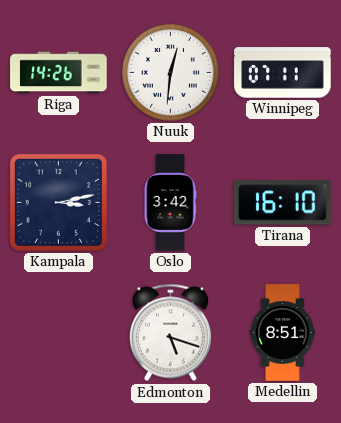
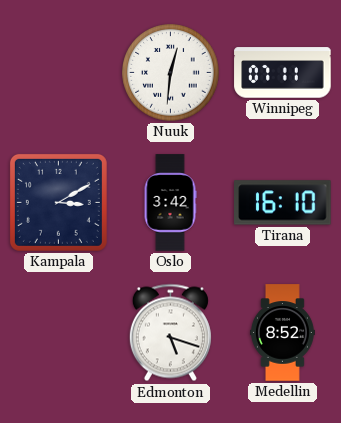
Riga: 14:26 -> none (59, 73)
Kampala: 3:13 -> 3:10 (58, 202)
Medellin: 8:51 -> 8:52 (282, 333)
